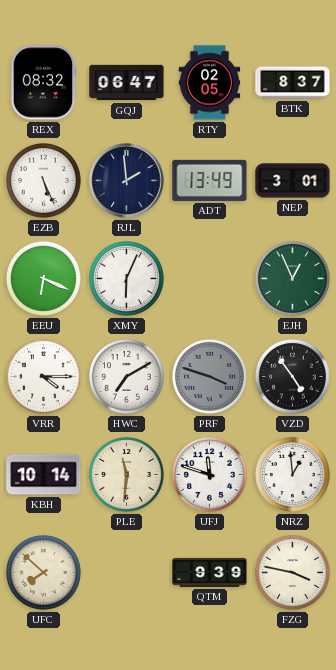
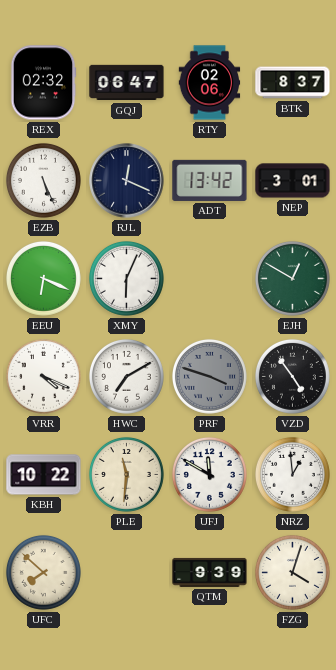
REX: 08:32 -> 02:32 (43, 83)
RTY: 02:05 -> 02:06 (210, 83)
RJL: 1:59 -> 12:19 (127, 181)
ADT: 13:49 -> 13:42 (210, 180)
EJH: 12:56 -> 12:50 (292, 278)
VRR: 4:15 -> 4:19 (43, 376)
KBH: 10:14 -> 10:22 (44, 475)
UFJ: 11:48 -> 11:50 (209, 474)
FZG: 3:47 -> 4:03 (292, 572)
